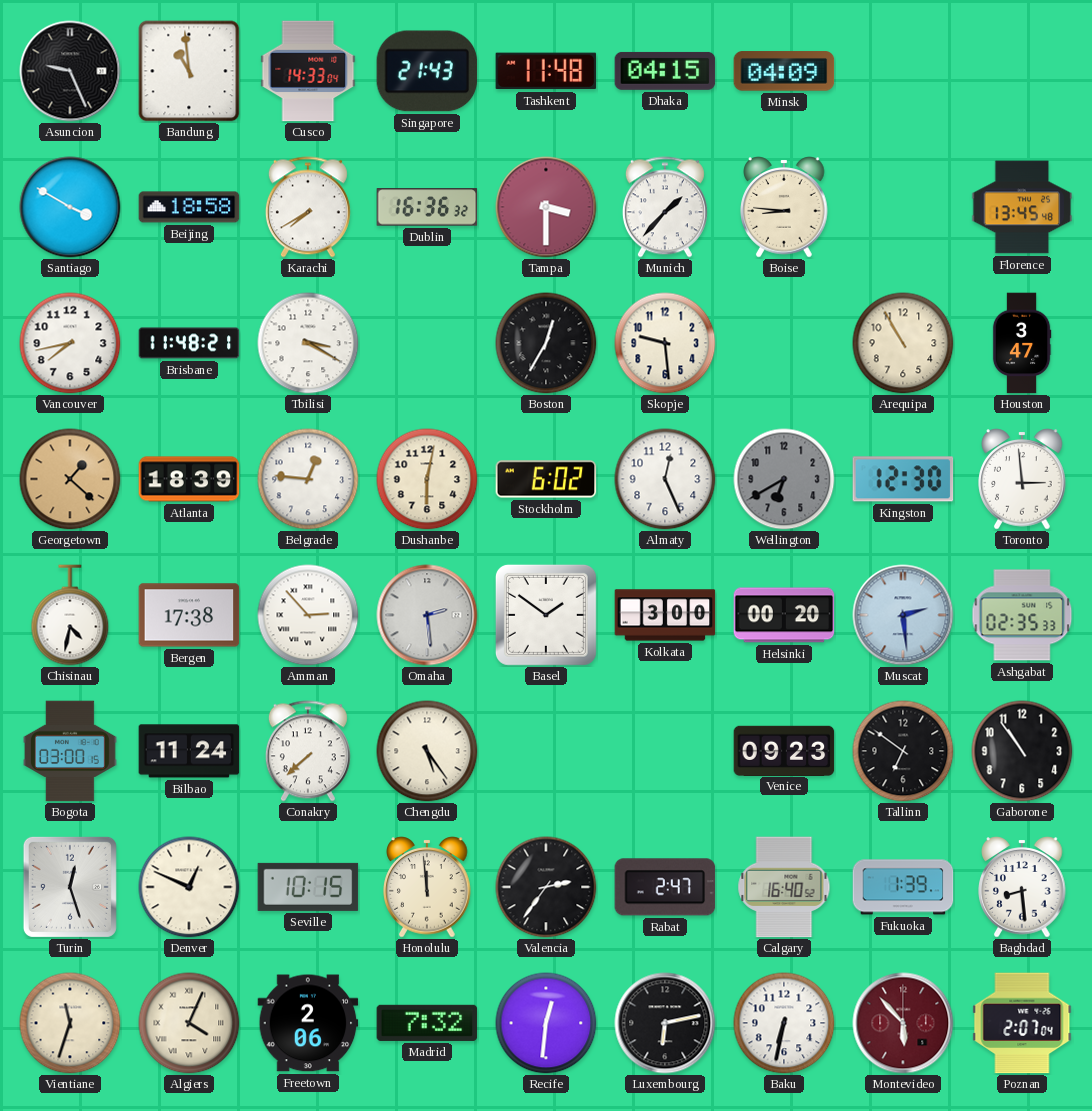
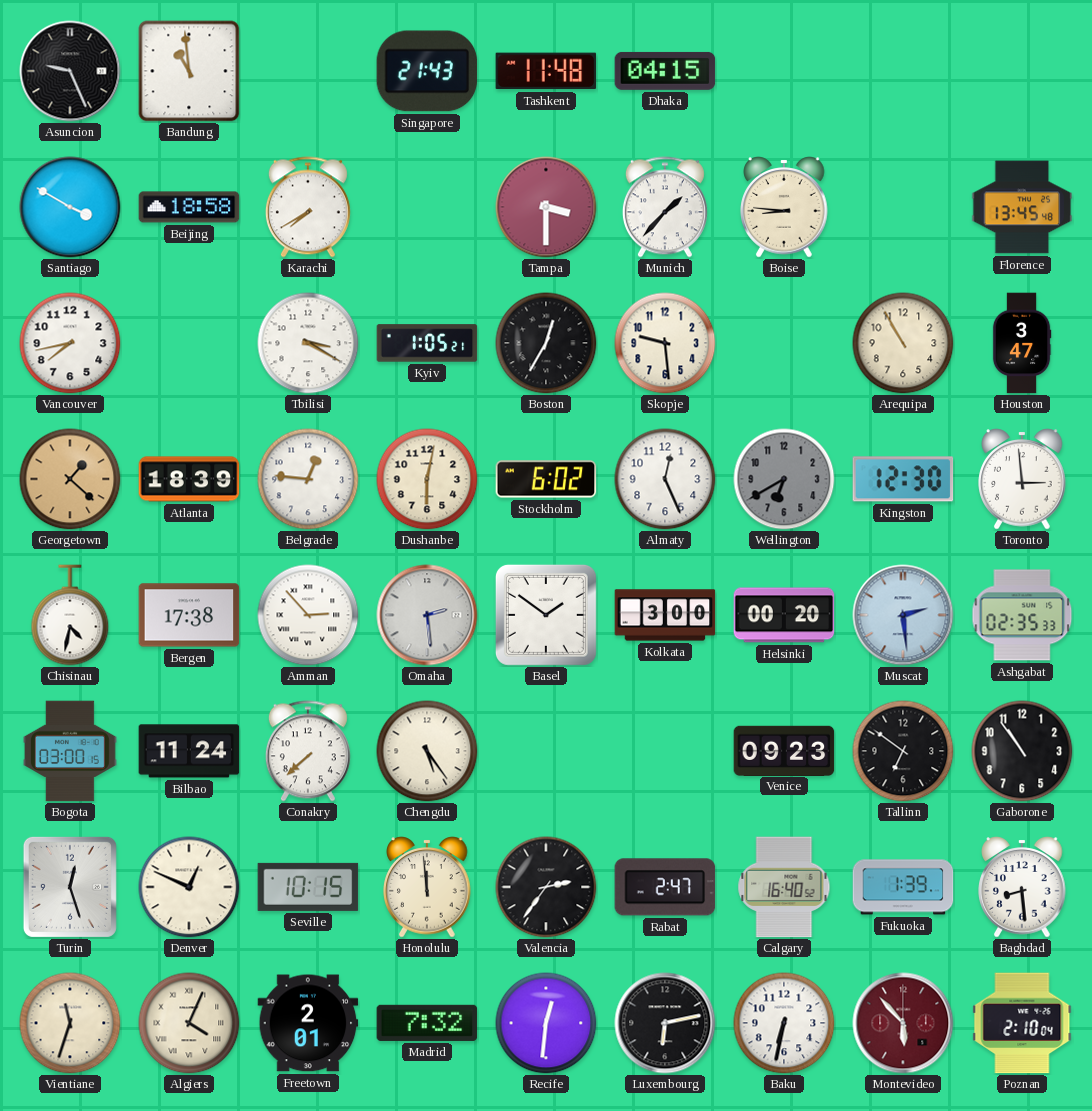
Cusco: 14:33 -> none (308, 71)
Minsk: 04:09 -> none (784, 71)
Dublin: 16:36 -> none (427, 207)
Brisbane: 11:48 -> none (189, 343)
Kyiv: none -> 1:05 (427, 343)
Freetown: 2:06 -> 2:01 (308, 1023)
Poznan: 2:07 -> 2:10 (1022, 1023)
